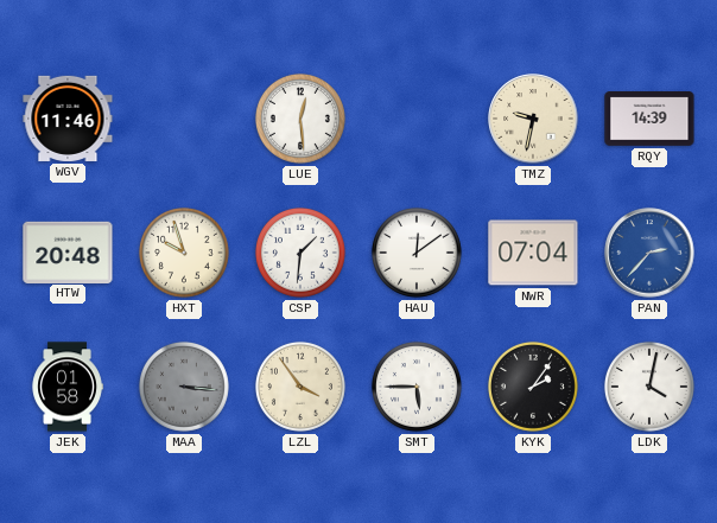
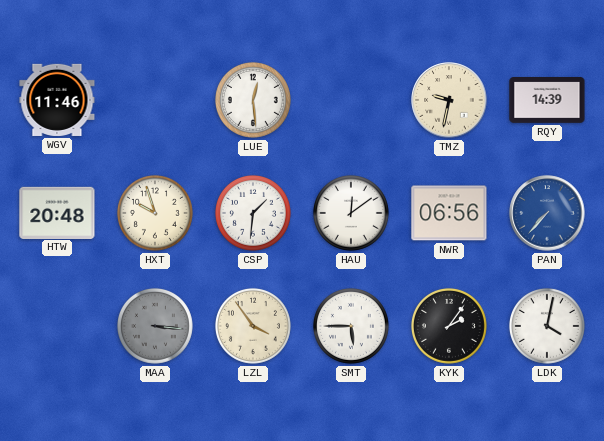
NWR: 07:04 -> 06:56 (449, 213)
PAN: 2:37 -> 7:37 (547, 213)
JEK: 01:58 -> none (68, 387)
